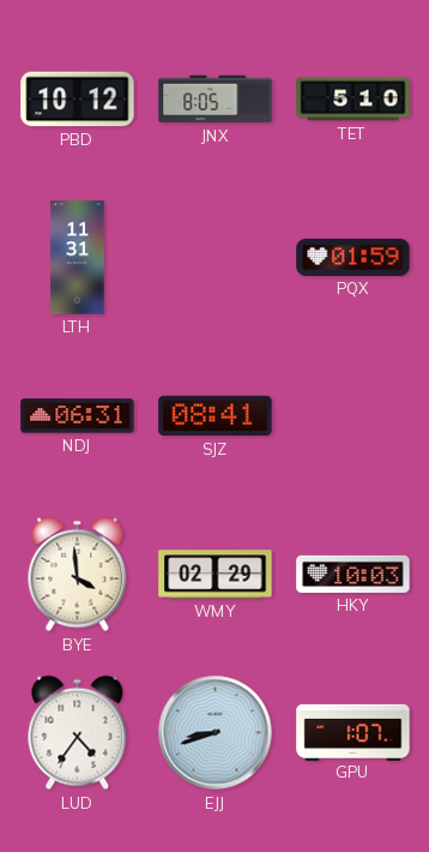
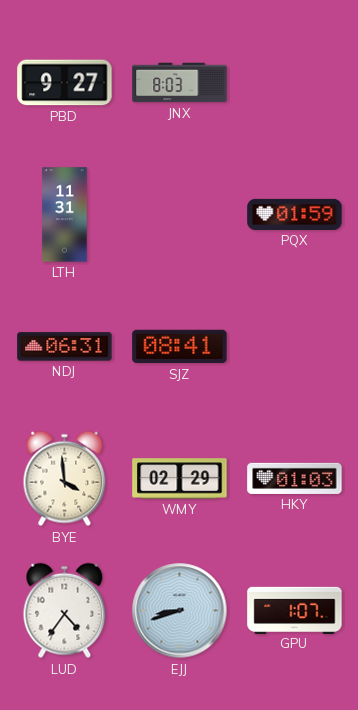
PBD: 10:12 -> 9:27 (65, 83)
JNX: 8:05 -> 8:03 (180, 83)
TET: 5:10 -> none (354, 100)
HKY: 10:03 -> 01:03 (295, 478)
